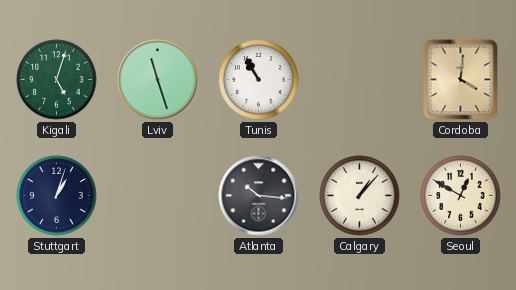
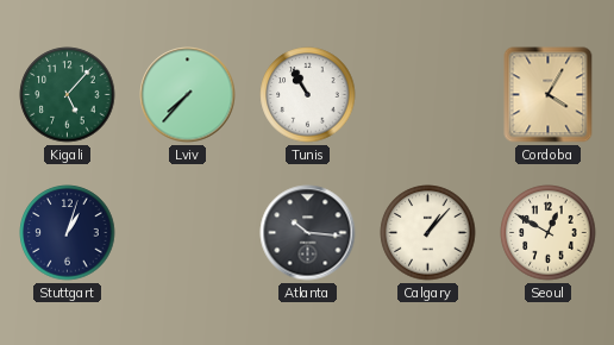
Kigali: 5:03 -> 5:07 (68, 95)
Lviv: 11:27 -> 7:37 (188, 95)
Cordoba: 4:01 -> 4:05 (549, 95)
